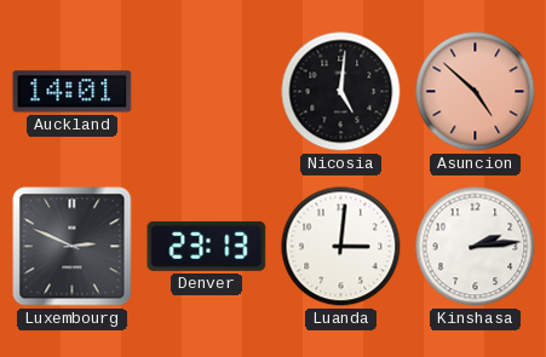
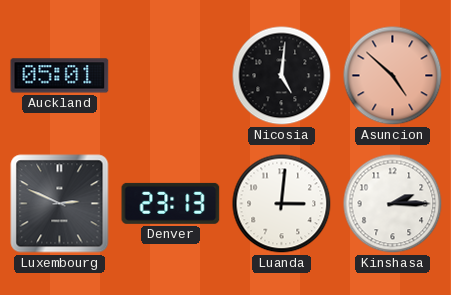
Auckland: 14:01 -> 05:01 (60, 76)
Kinshasa: 2:14 -> 2:15 (393, 204)
